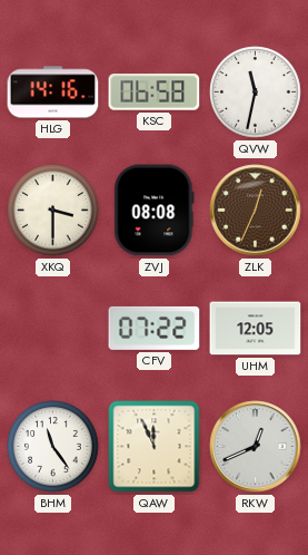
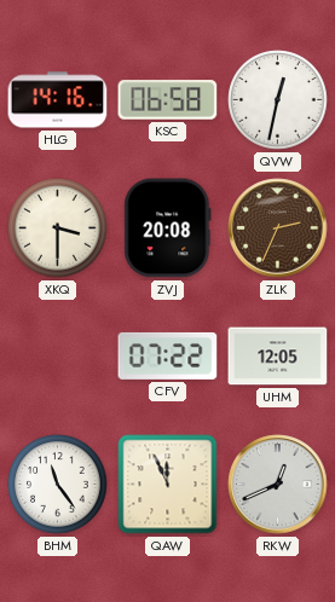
QVW: 11:32 -> 12:32 (278, 100)
ZVJ: 08:08 -> 20:08 (168, 228)
ZLK: 12:34 -> 2:34 (278, 228)
